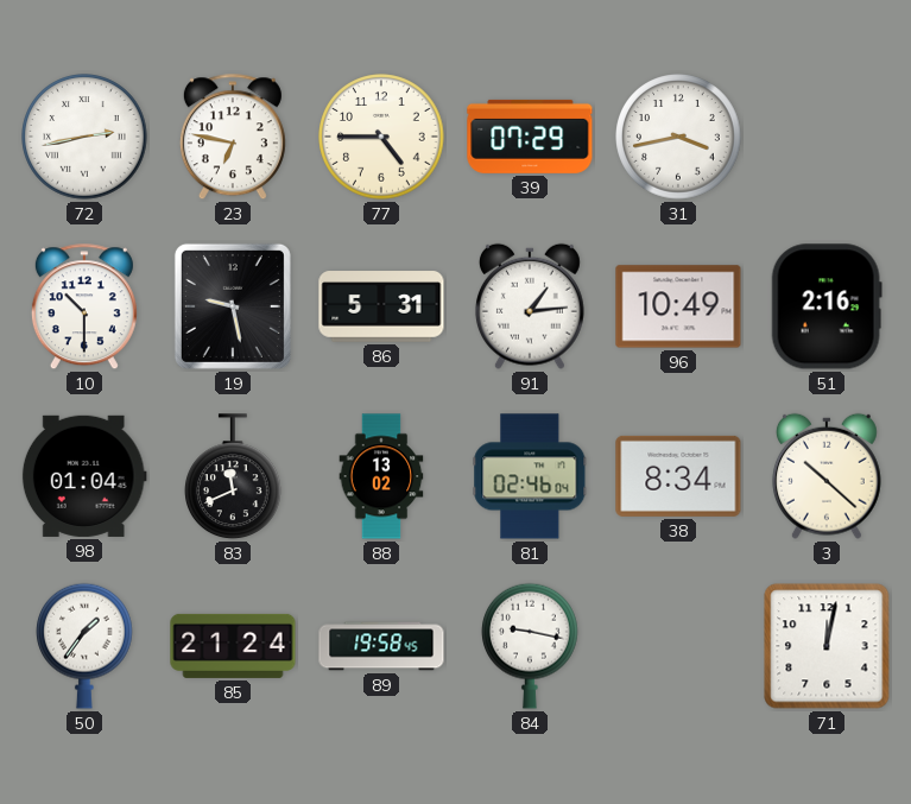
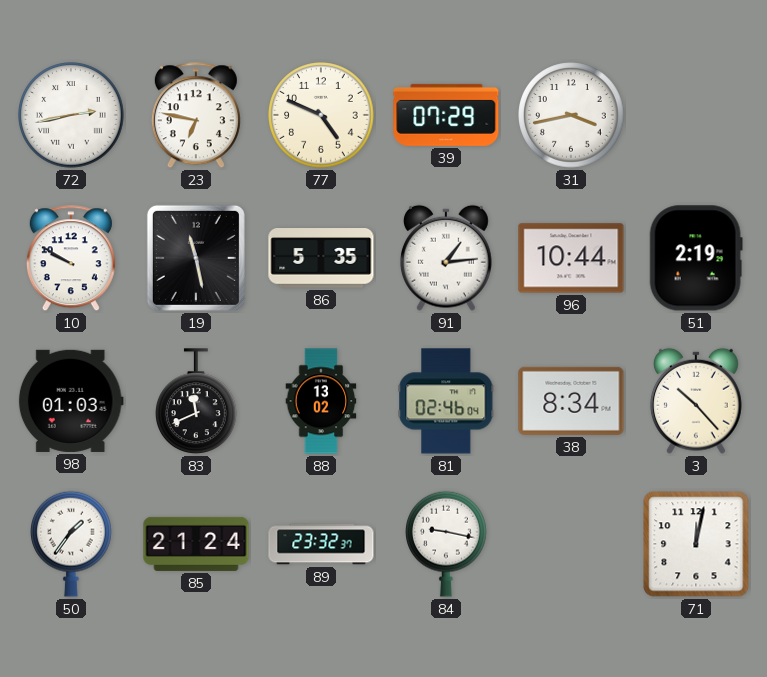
77: 4:45 -> 4:49 (321, 115)
10: 10:30 -> 9:50 (71, 259)
19: 9:28 -> 11:28 (196, 258)
86: 5:31 -> 5:35 (321, 258)
96: 10:49 -> 10:44 (571, 258)
51: 2:16 -> 2:19 (696, 258)
98: 01:04 -> 01:03 (71, 401)
3: 10:22 -> 10:23 (696, 401)
89: 19:58 -> 23:32 (321, 544)
